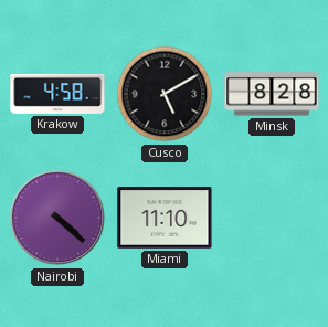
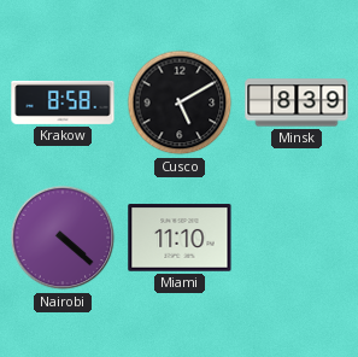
Krakow: 4:58 -> 8:58 (63, 103)
Minsk: 8:28 -> 8:39 (297, 103)
